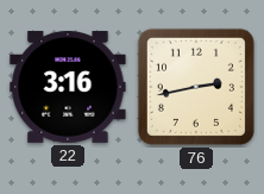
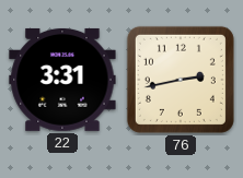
22: 3:16 -> 3:31 (62, 80)
